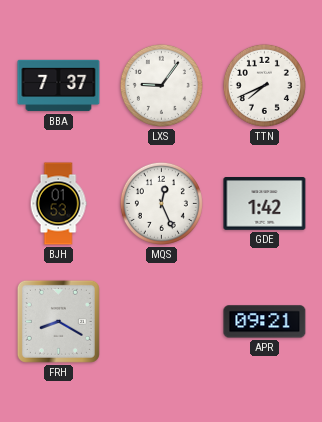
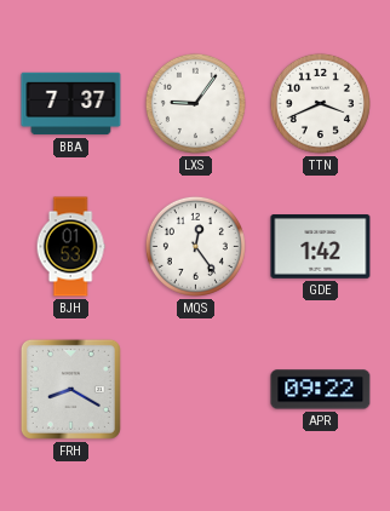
TTN: 7:41 -> 3:41 (320, 103)
MQS: 12:26 -> 12:24 (195, 246)
APR: 09:21 -> 09:22 (321, 390)
